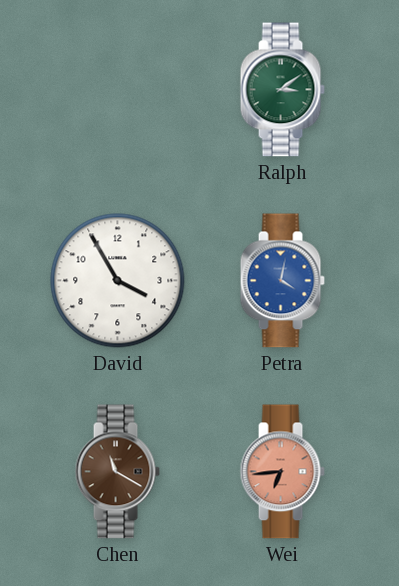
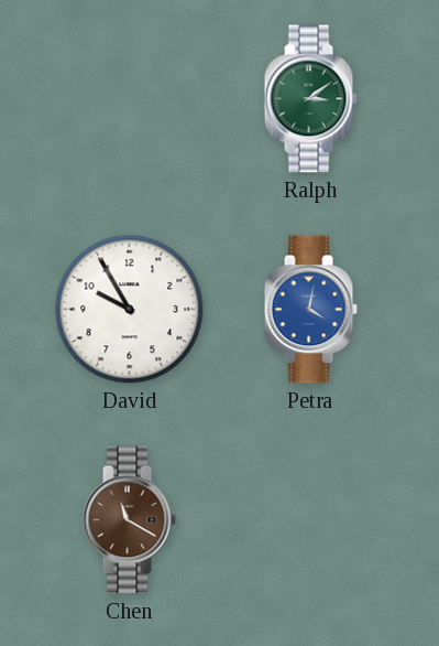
David: 3:55 -> 9:55 (130, 310)
Wei: 6:44 -> none (282, 472)
